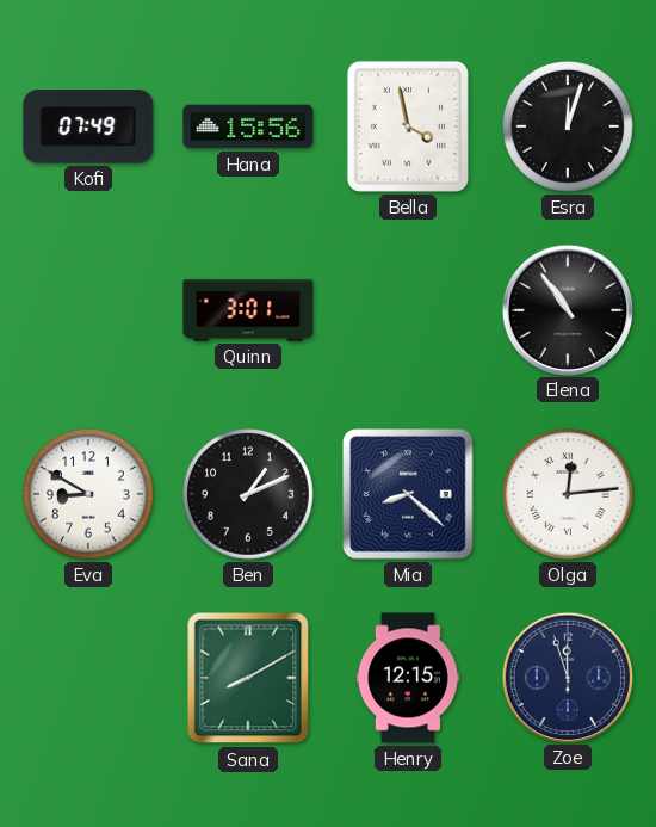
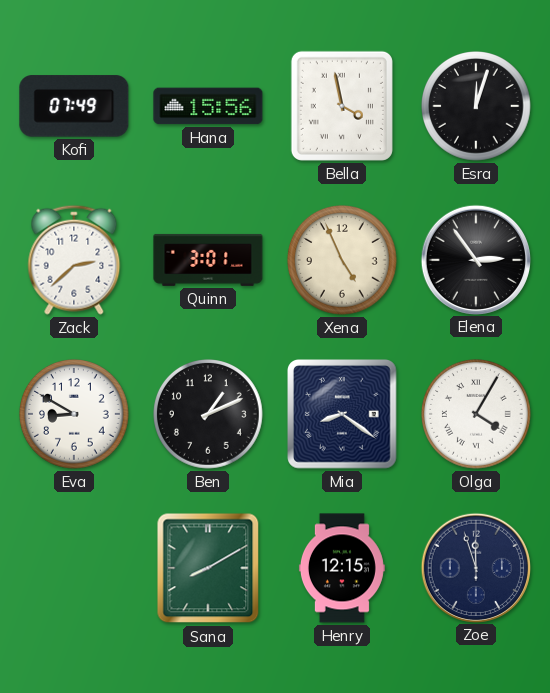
Zack: none -> 2:38 (74, 260)
Xena: none -> 4:56 (343, 261)
Elena: 10:54 -> 2:54 (475, 259)
Mia: 8:22 -> 8:21 (343, 415)
Olga: 12:14 -> 4:05 (477, 415)
